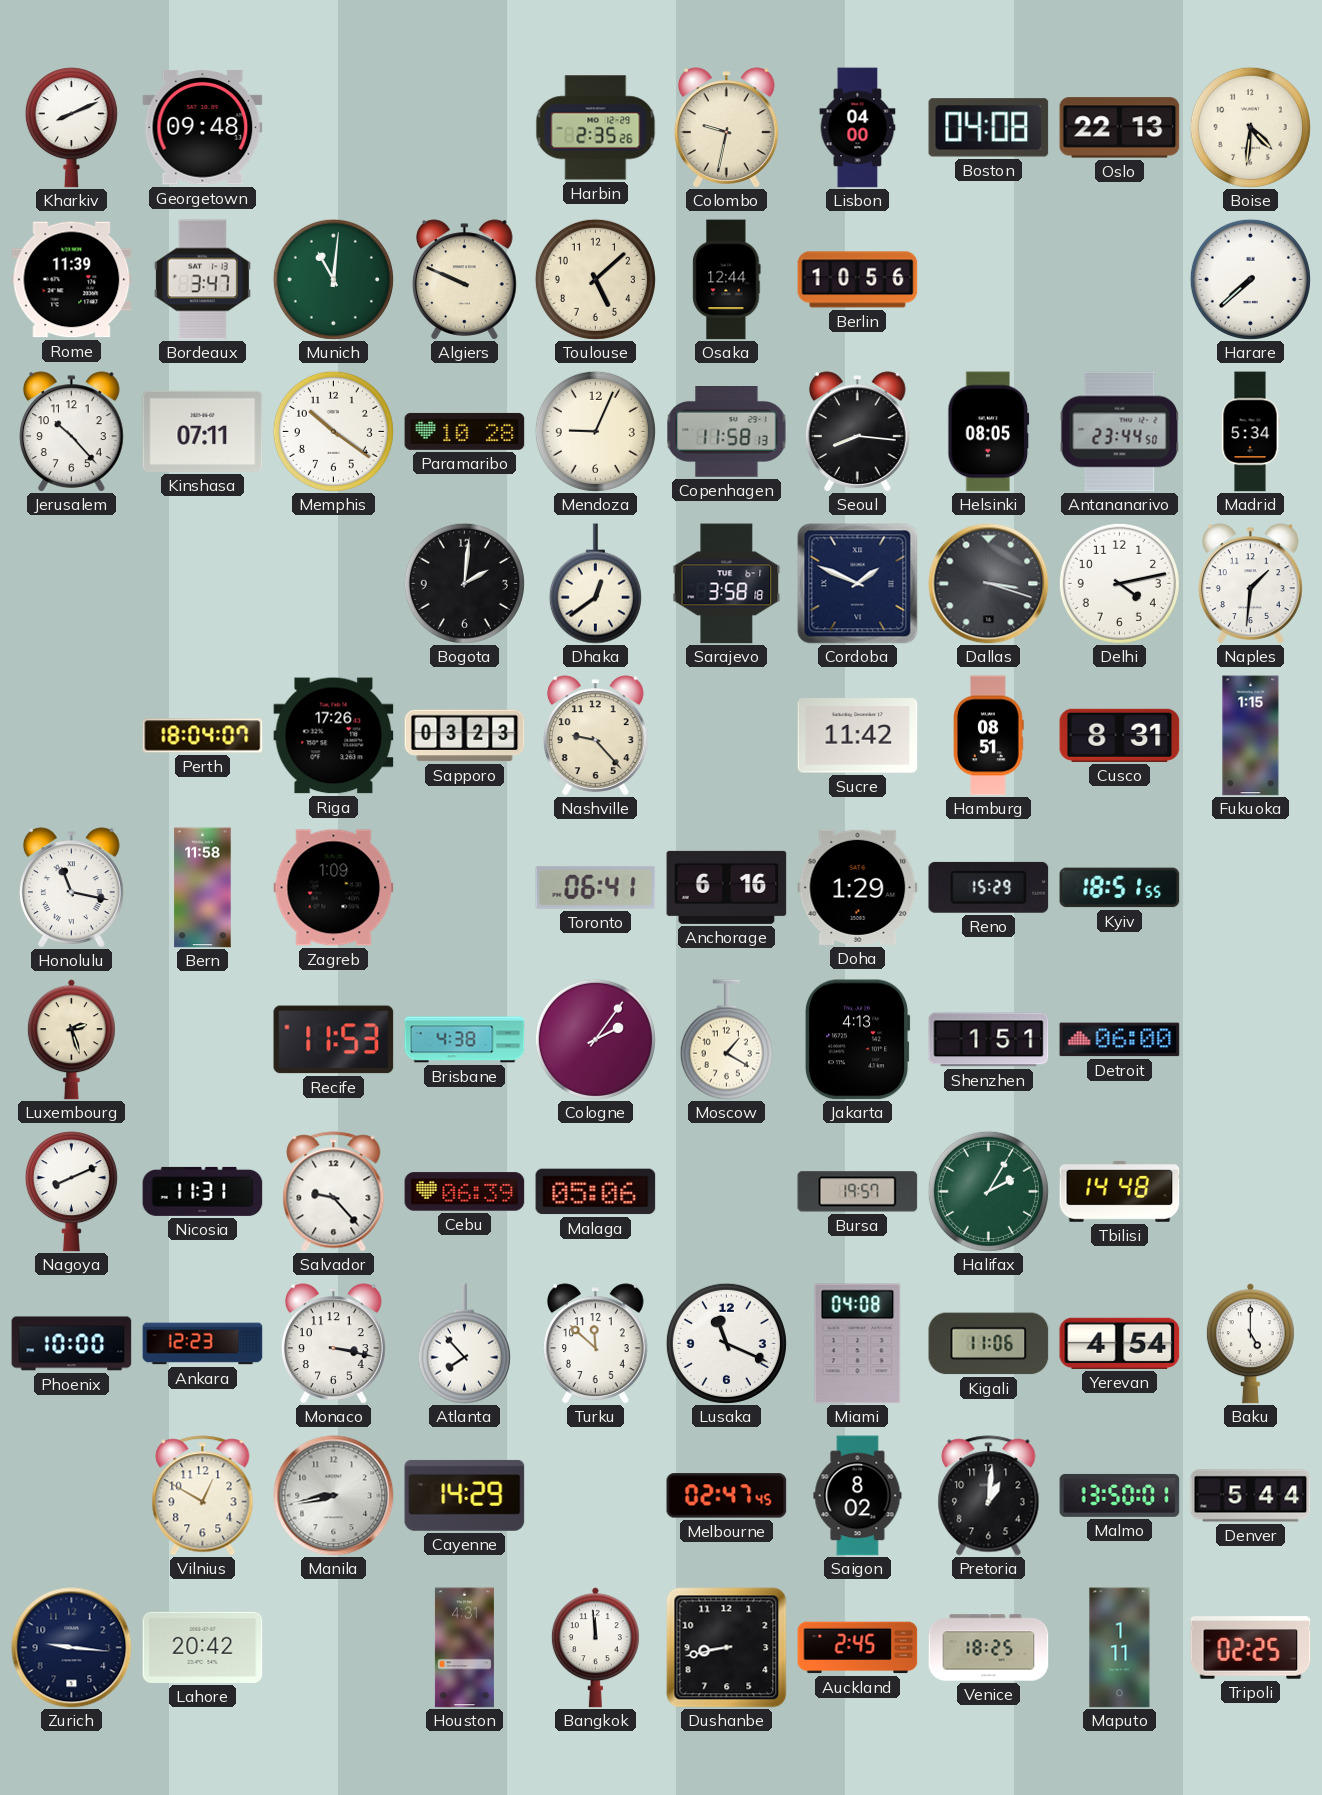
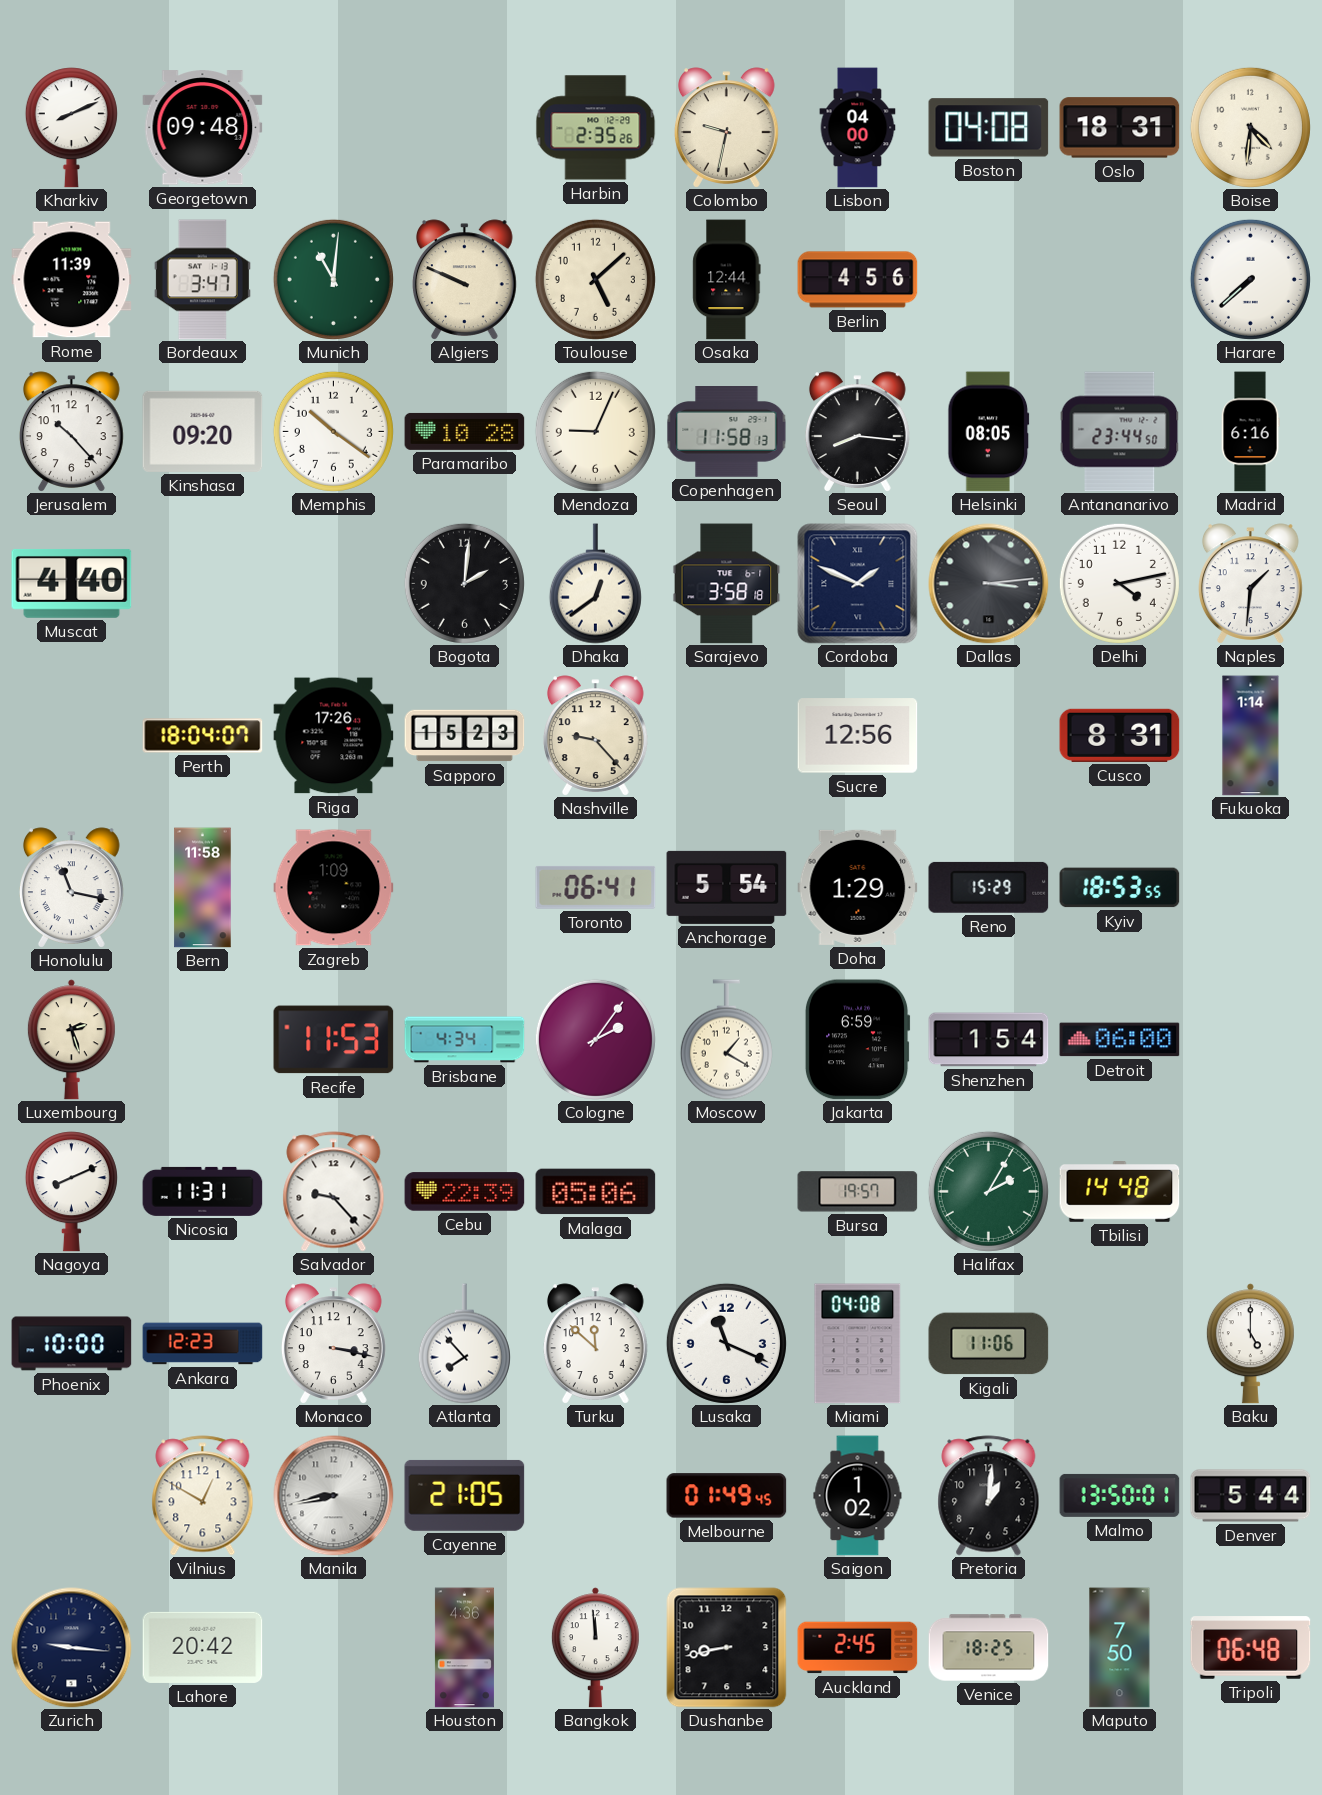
Oslo: 22:13 -> 18:31 (1120, 128)
Berlin: 10:56 -> 4:56 (858, 280)
Kinshasa: 07:11 -> 09:20 (203, 431)
Madrid: 5:34 -> 6:16 (1250, 432)
Muscat: none -> 4:40 (72, 584)
Dallas: 3:18 -> 3:14 (989, 584)
Sapporo: 03:23 -> 15:23 (465, 736)
Sucre: 11:42 -> 12:56 (858, 736)
Hamburg: 08:51 -> none (989, 736)
Fukuoka: 1:15 -> 1:14 (1251, 736)
Anchorage: 6:16 -> 5:54 (727, 887)
Kyiv: 18:51 -> 18:53 (1120, 888)
Brisbane: 4:38 -> 4:34 (465, 1040)
Jakarta: 4:13 -> 6:59 (857, 1040)
Shenzhen: 1:51 -> 1:54 (989, 1040)
Cebu: 06:39 -> 22:39 (465, 1192)
Yerevan: 4:54 -> none (1120, 1343)
Cayenne: 14:29 -> 21:05 (465, 1495)
Melbourne: 02:47 -> 01:49 (727, 1496)
Saigon: 8:02 -> 1:02 (858, 1496)
Houston: 4:31 -> 4:36 (464, 1648)
Maputo: 1:11 -> 7:50 (1120, 1648)
Tripoli: 02:25 -> 06:48 (1251, 1648)
